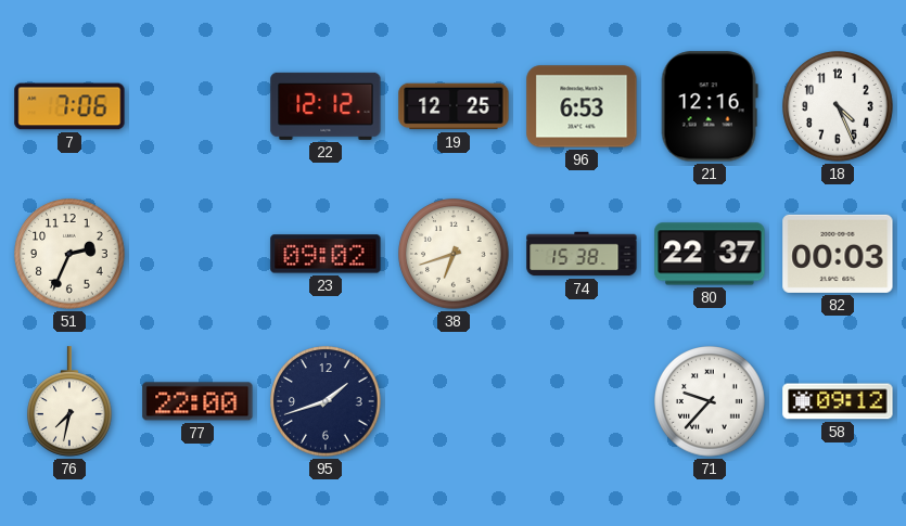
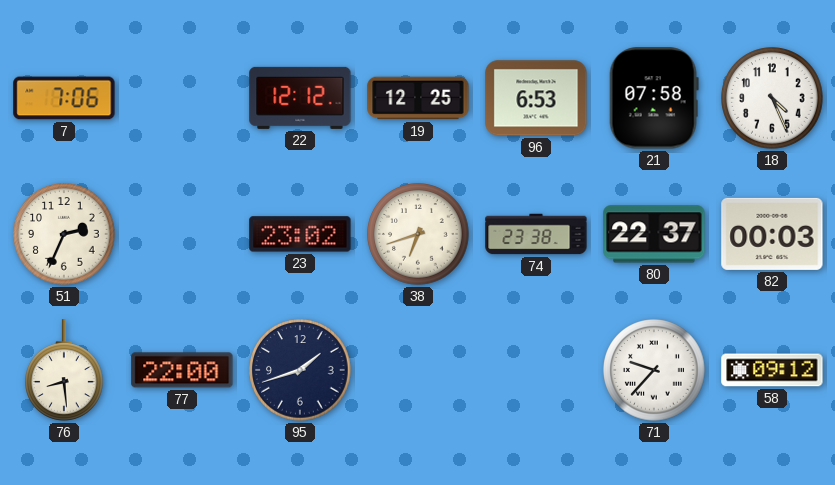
21: 12:16 -> 07:58 (654, 98)
23: 09:02 -> 23:02 (300, 234)
74: 15:38 -> 23:38 (536, 234)
76: 7:32 -> 8:29 (65, 370)
